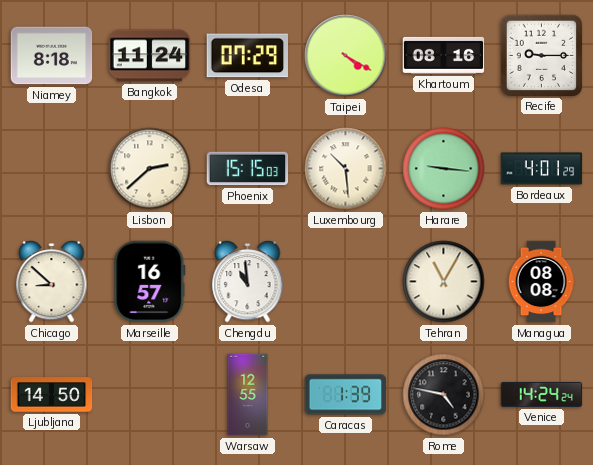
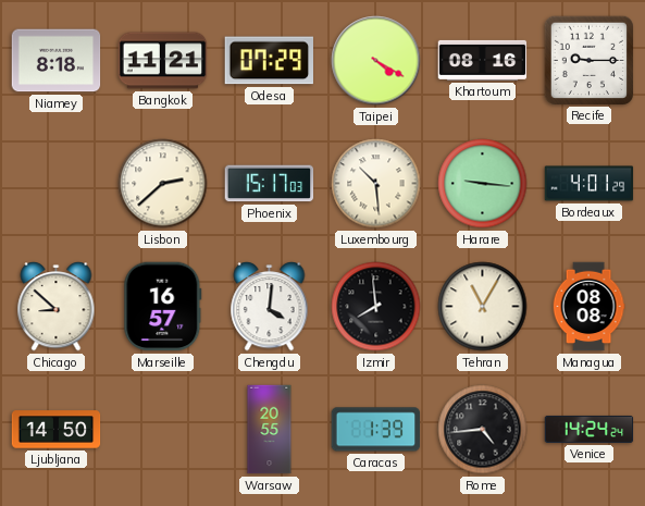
Bangkok: 11:24 -> 11:21 (163, 61)
Phoenix: 15:15 -> 15:17 (270, 184)
Chengdu: 10:59 -> 4:01 (270, 307)
Izmir: none -> 7:59 (376, 307)
Warsaw: 12:55 -> 20:55 (270, 430)
Rome: 4:47 -> 4:44 (483, 430)
